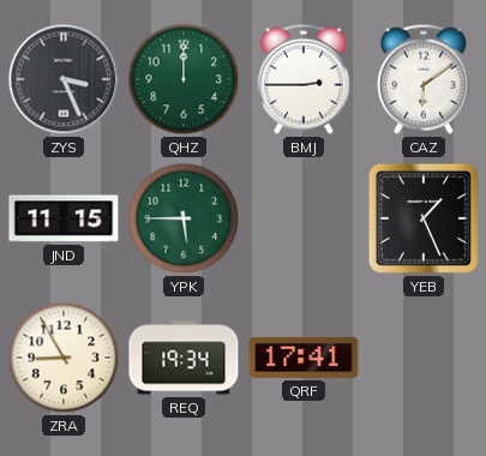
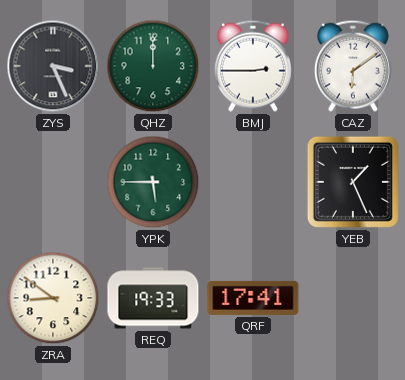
JND: 11:15 -> none (64, 218)
ZRA: 8:55 -> 8:51 (53, 298)
REQ: 19:34 -> 19:33 (153, 298)
